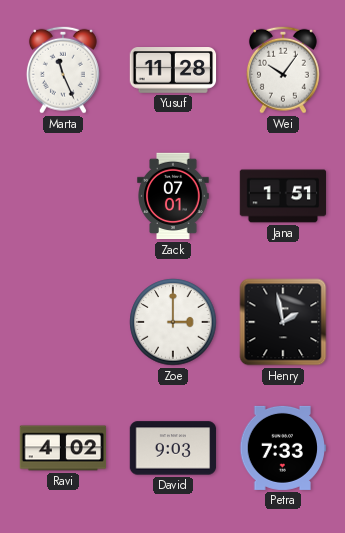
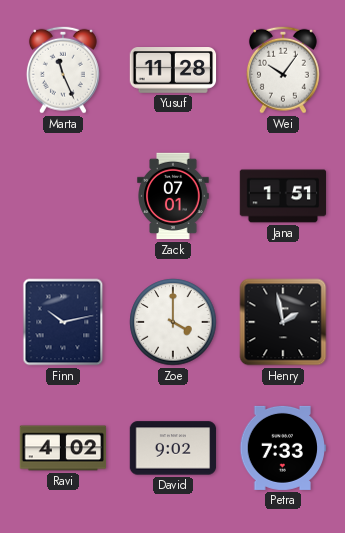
Finn: none -> 10:13 (63, 322)
Zoe: 3:00 -> 4:00 (173, 322)
David: 9:03 -> 9:02 (173, 448)
